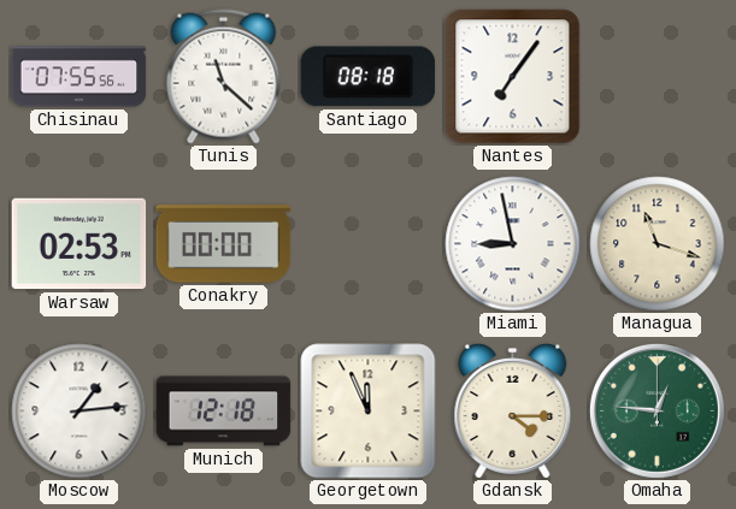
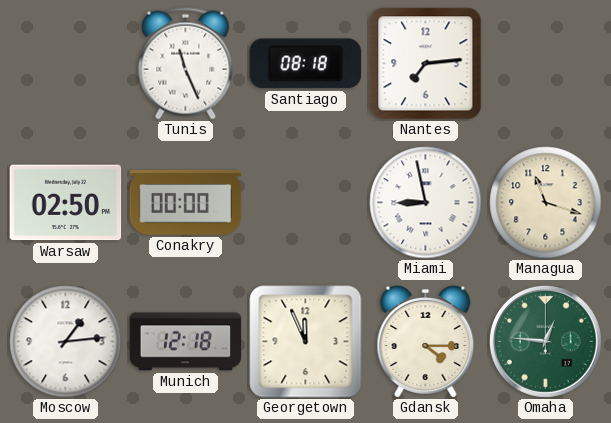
Chisinau: 07:55 -> none (80, 77)
Tunis: 11:22 -> 11:26 (186, 64)
Nantes: 7:06 -> 7:14 (426, 64)
Warsaw: 02:53 -> 02:50 (66, 203)
